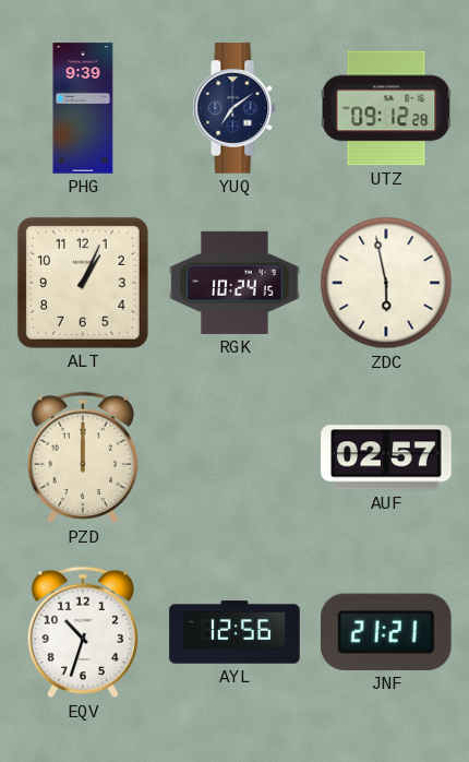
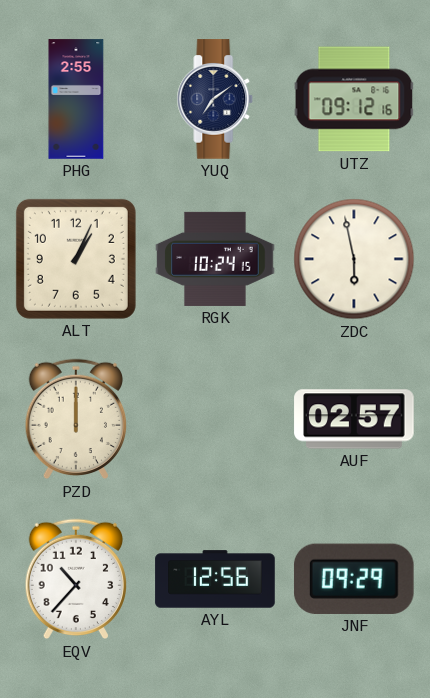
PHG: 9:39 -> 2:55 (76, 99)
UTZ: 09:12:28 -> 09:12:16 (354, 99)
EQV: 10:33 -> 10:37 (76, 579)
JNF: 21:21 -> 09:29 (354, 579)
